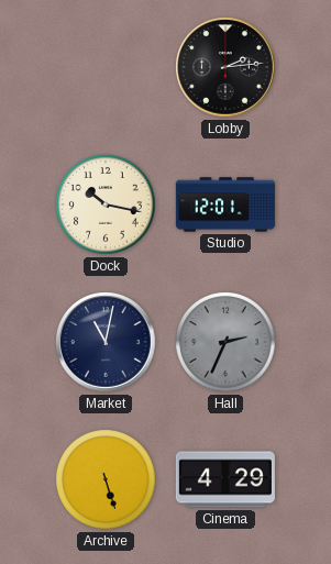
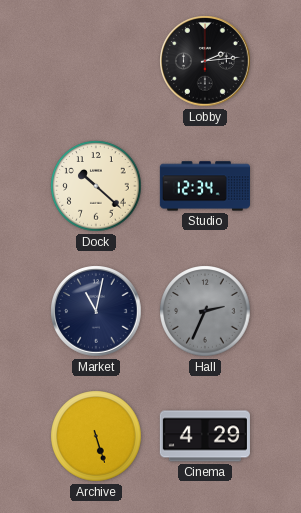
Dock: 10:17 -> 10:22 (96, 186)
Studio: 12:01 -> 12:34 (204, 186)
